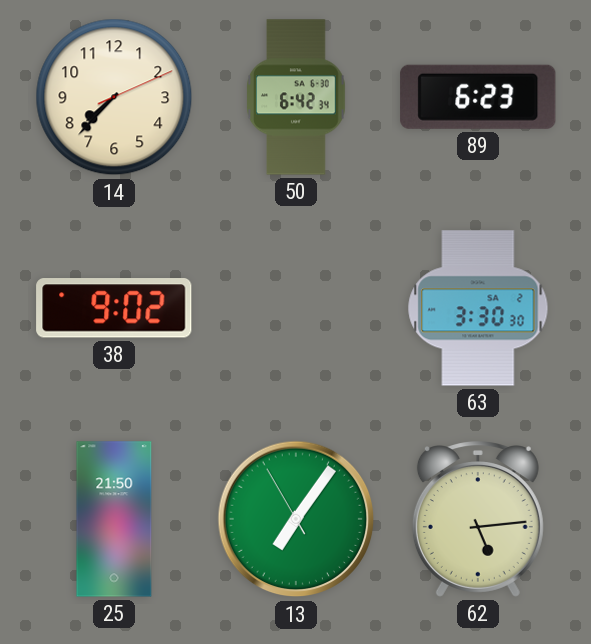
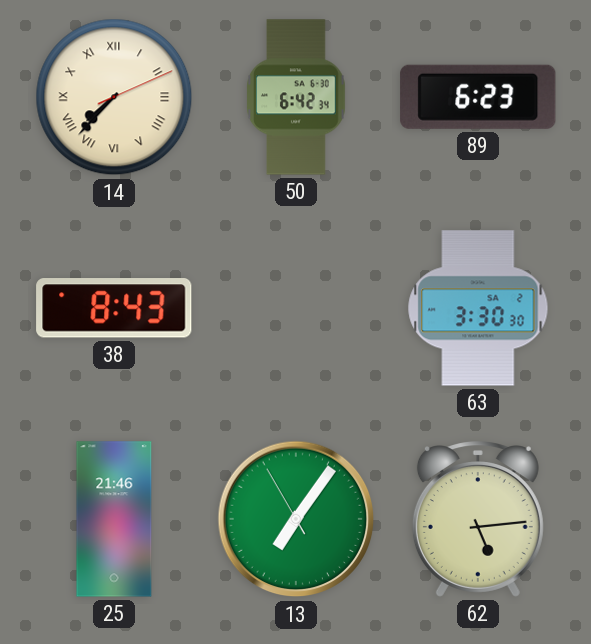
14 numerals: Arabic -> Roman (114, 97)
38: 9:02 -> 8:43 (114, 309)
25: 21:50 -> 21:46 (114, 519)
